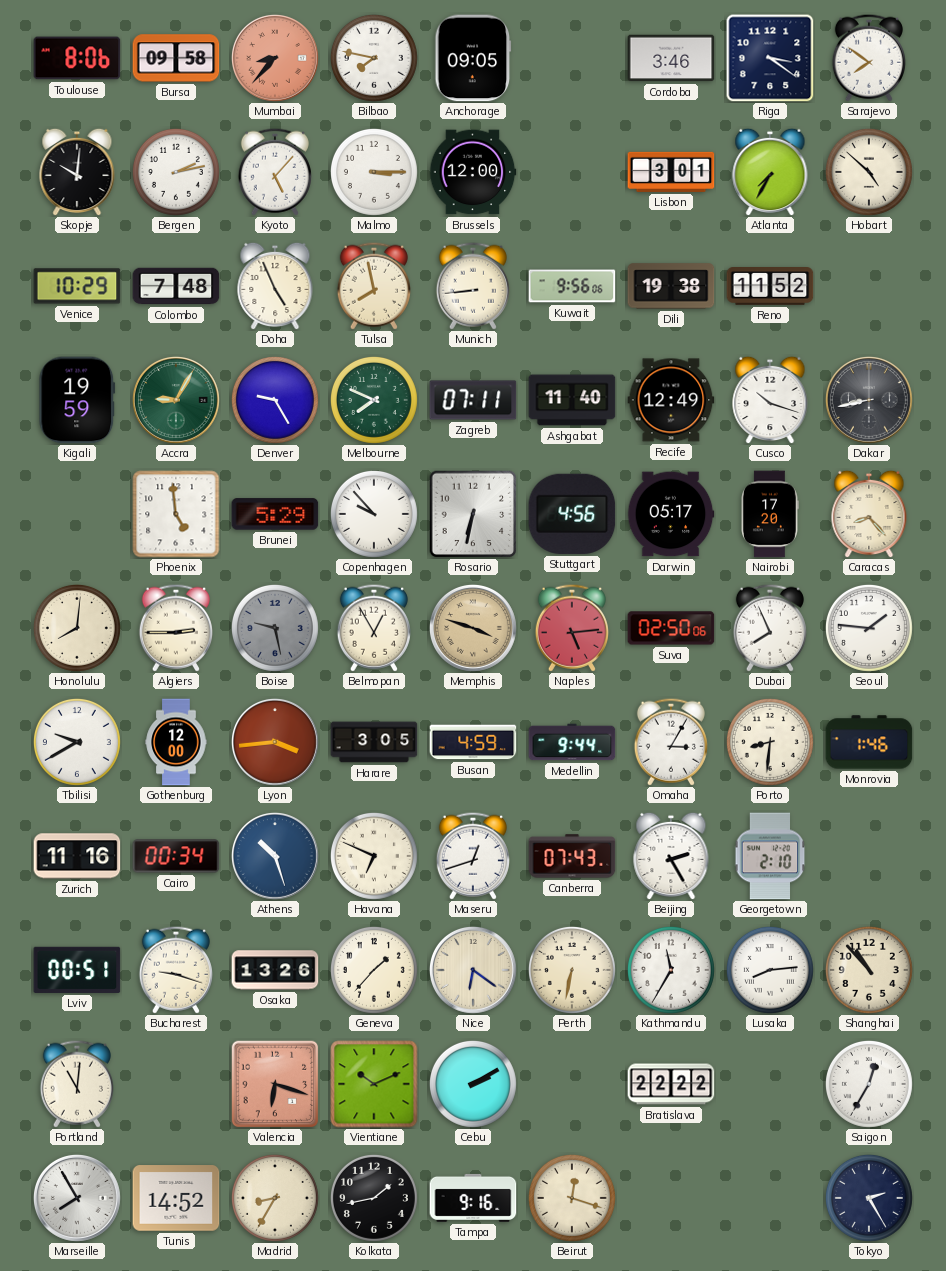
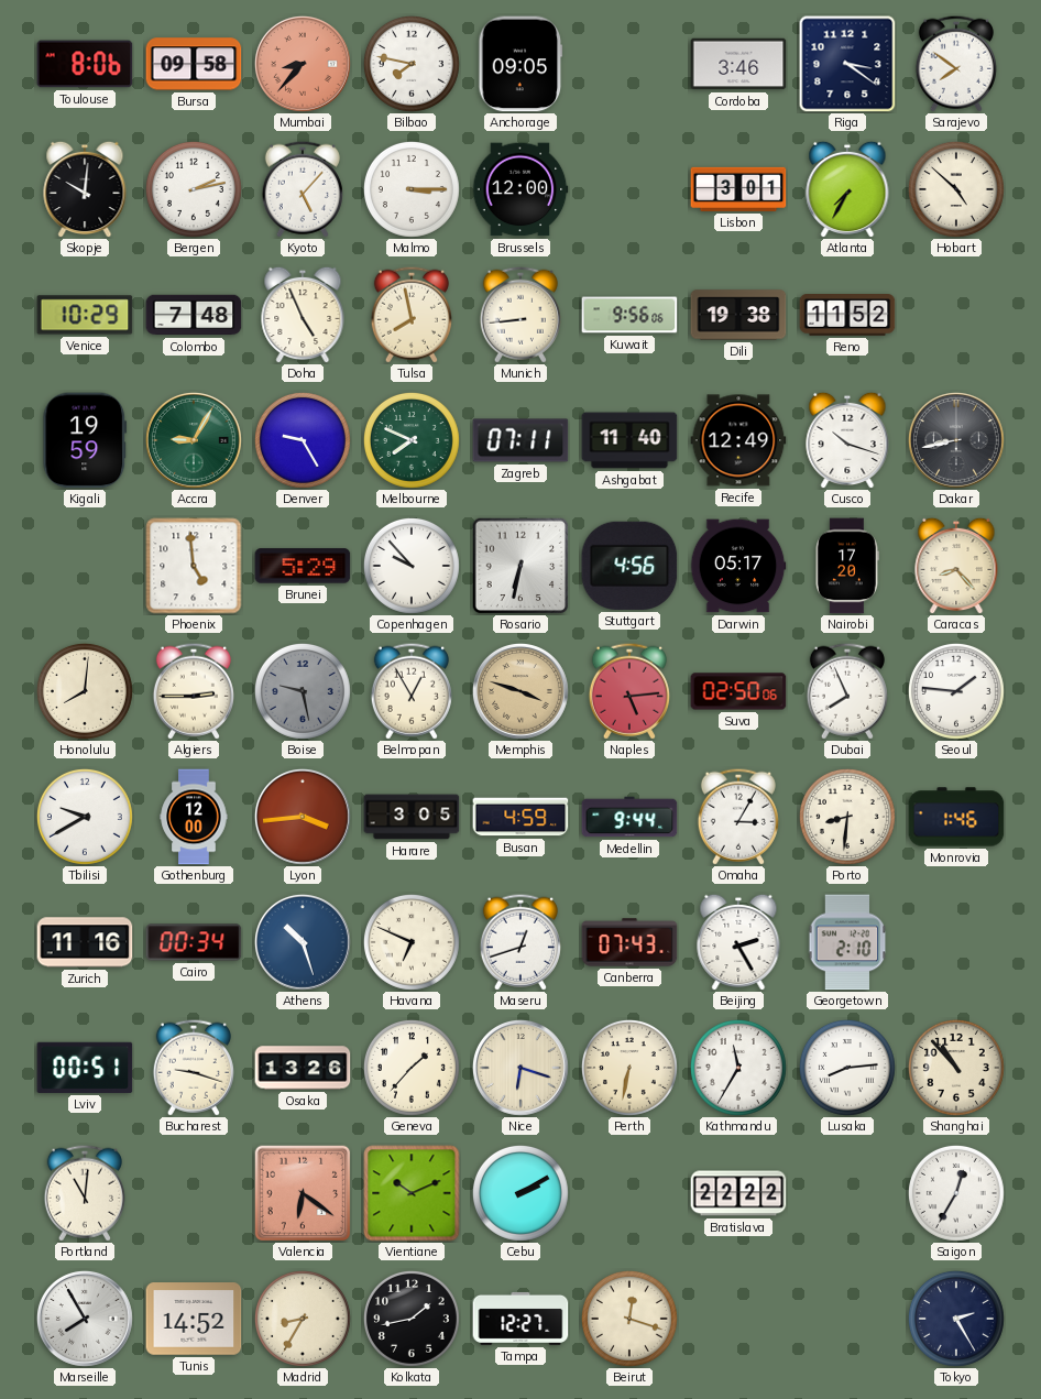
Nice: 6:21 -> 6:18 (520, 1068)
Valencia: 6:18 -> 6:21 (303, 1193)
Tampa: 9:16 -> 12:27 (520, 1319)
